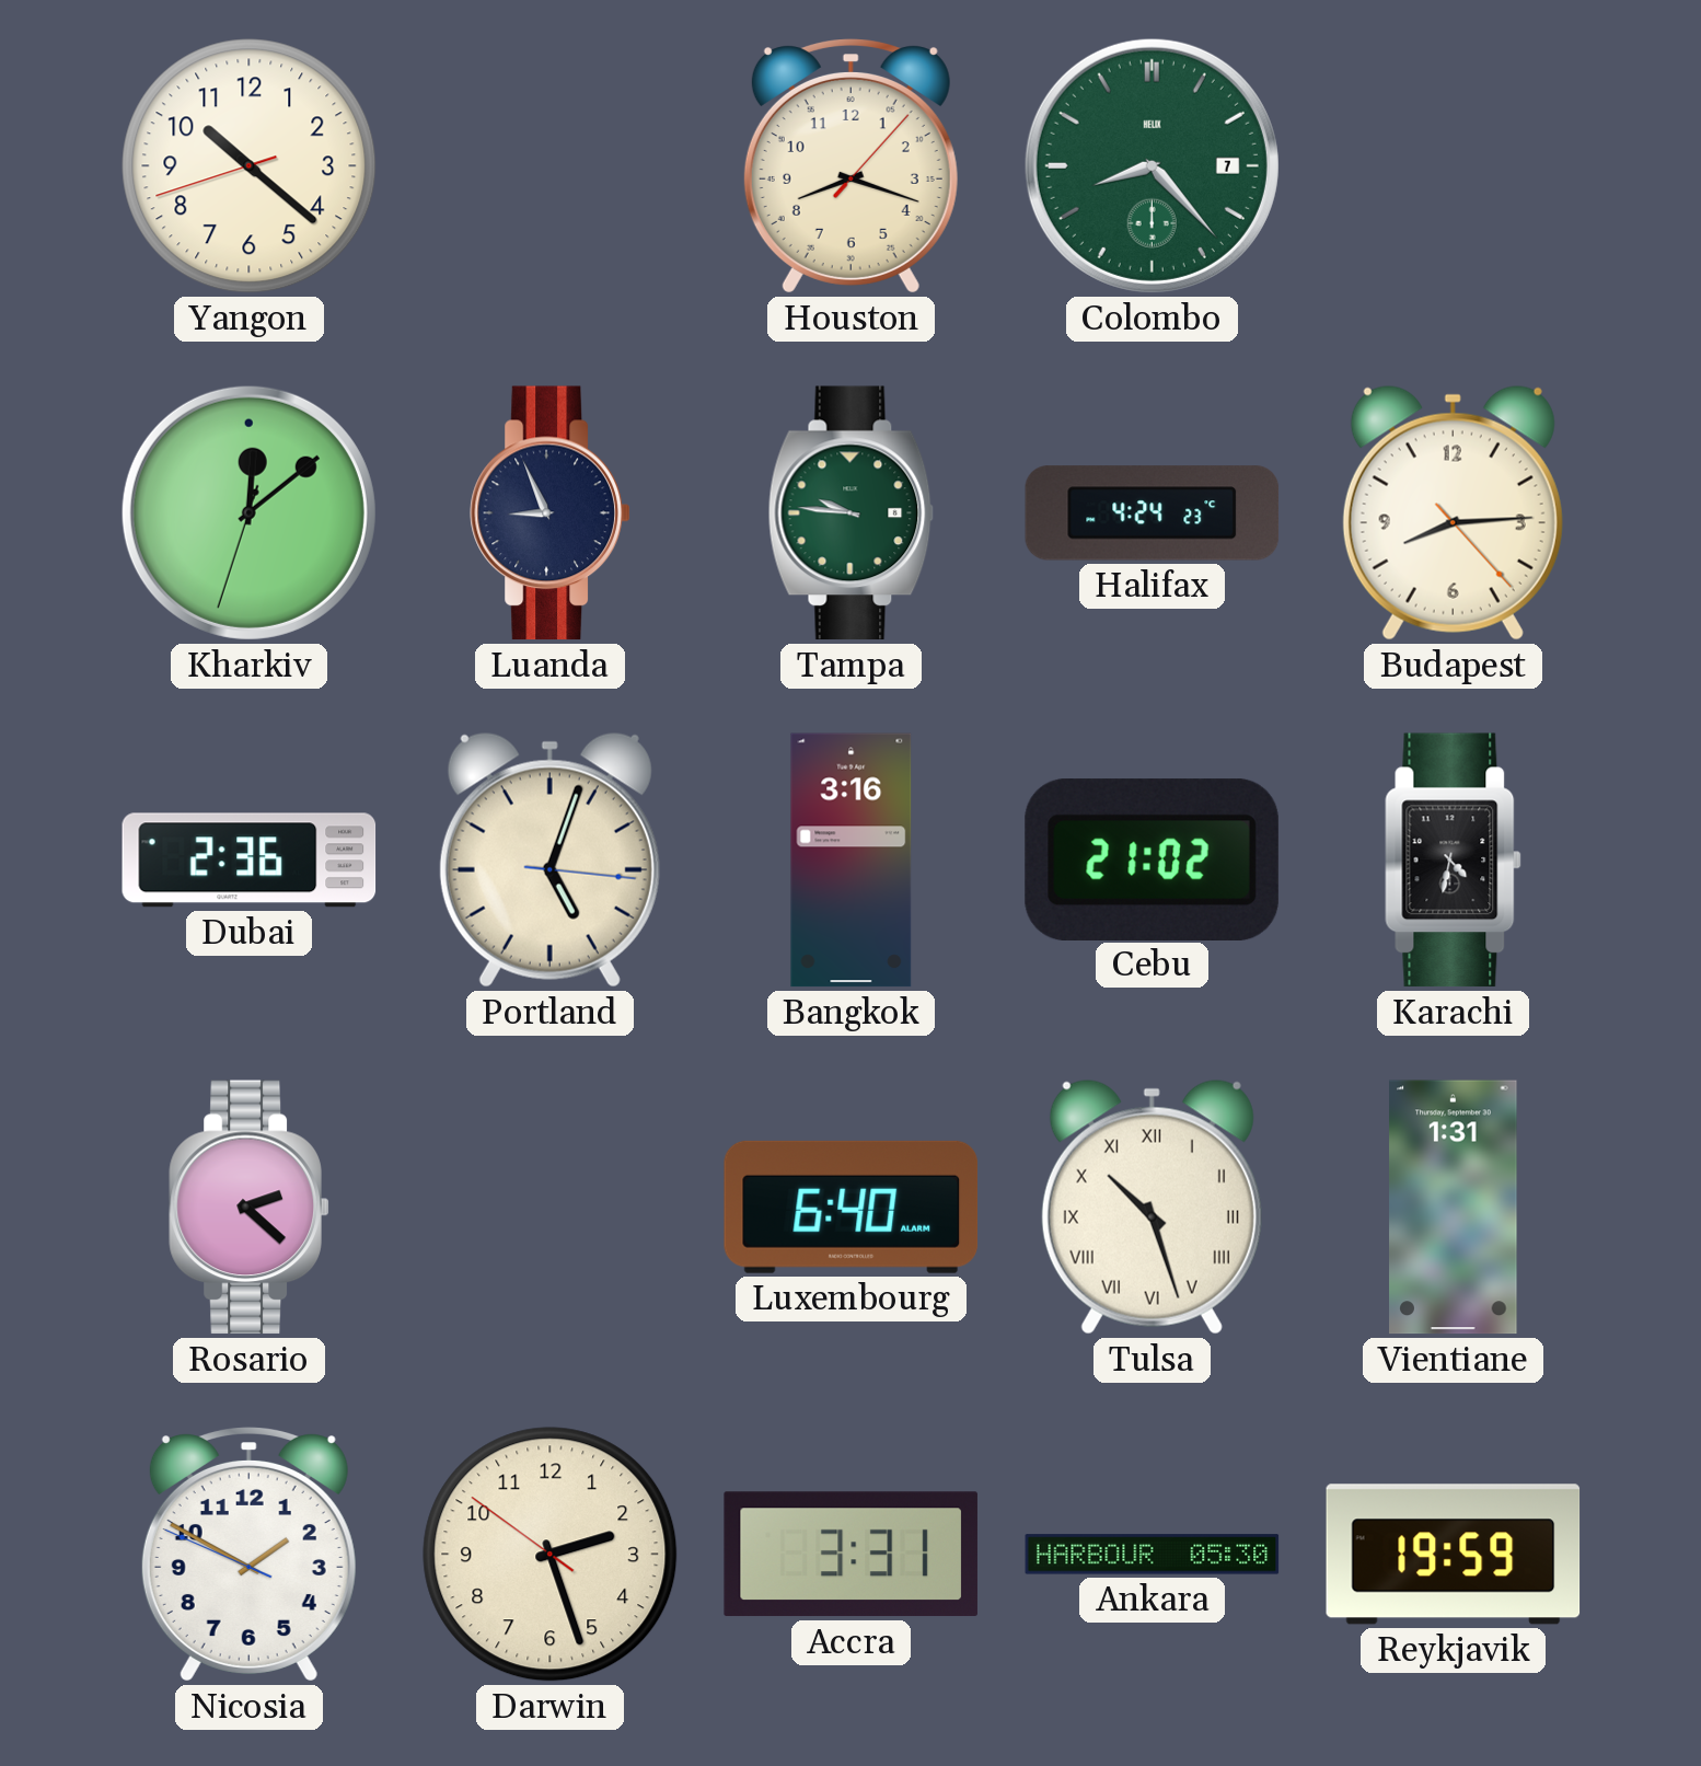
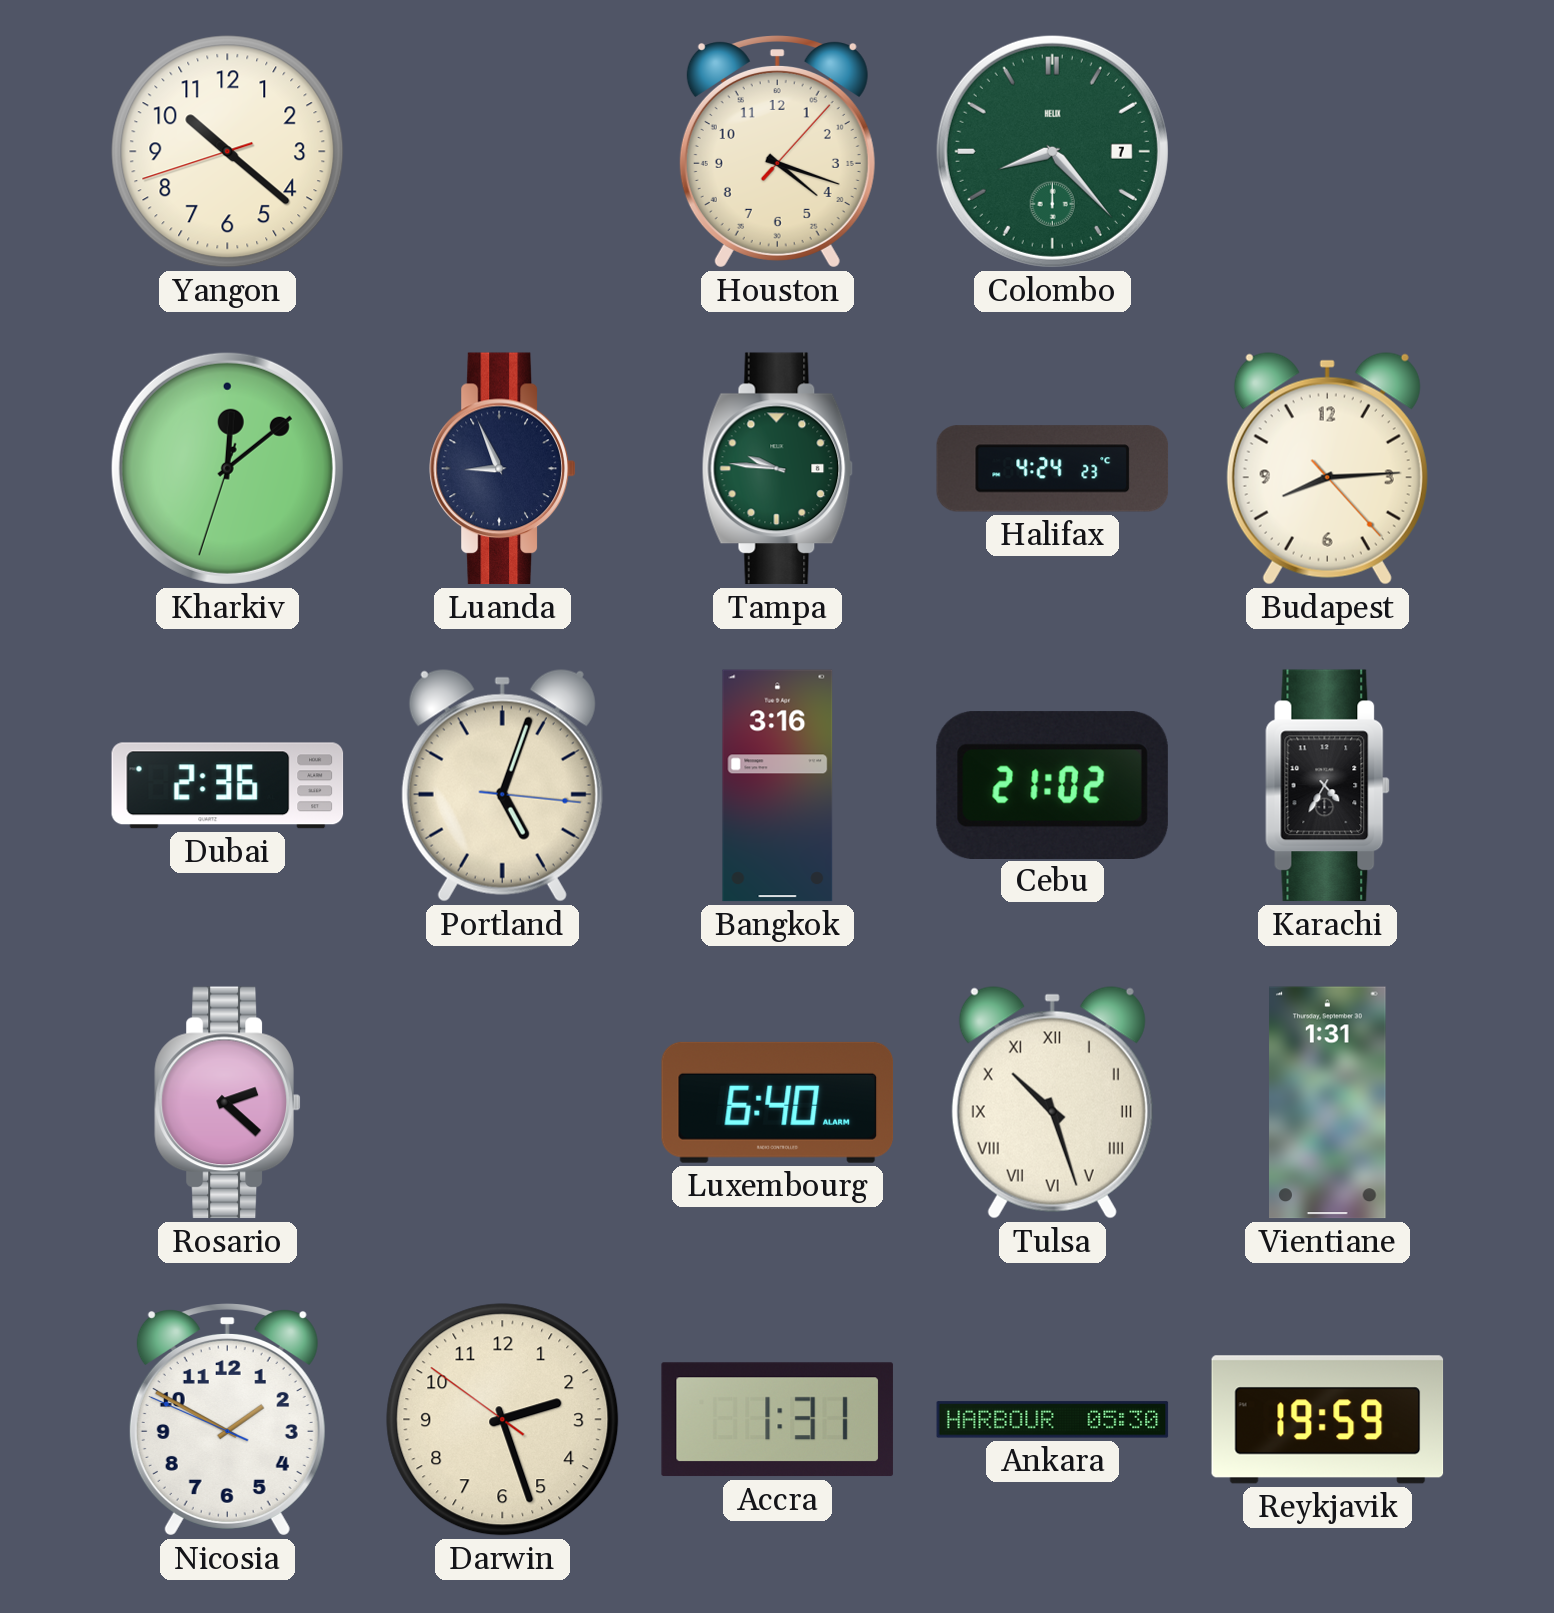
Houston: 8:18 -> 4:18 (777, 152)
Karachi: 4:32 -> 4:35 (1328, 786)
Accra: 3:31 -> 1:31 (777, 1420)
